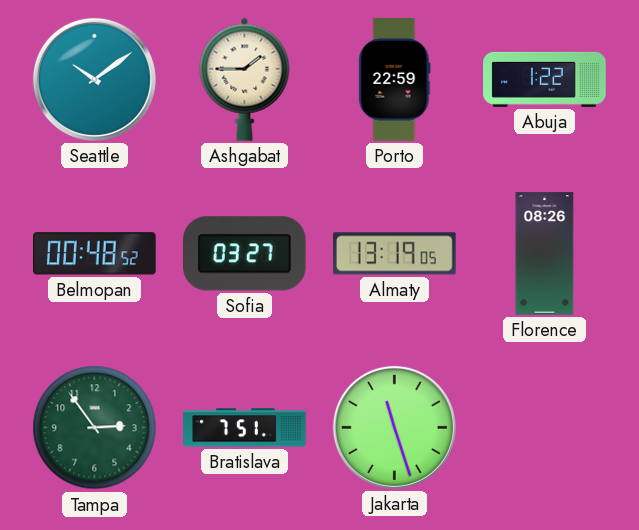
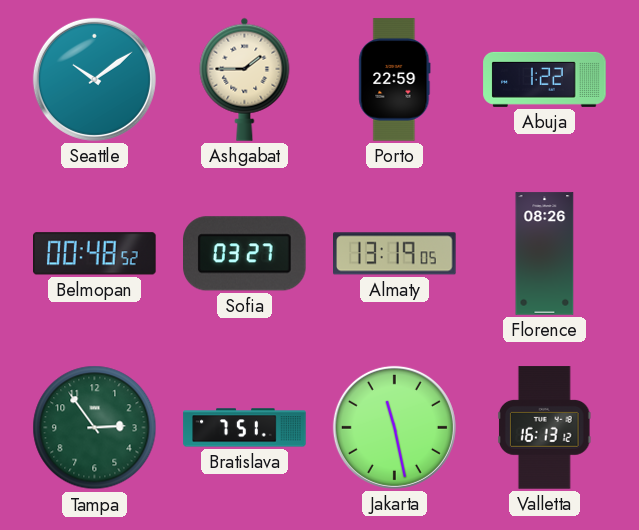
Jakarta: 11:27 -> 11:28 (394, 427)
Valletta: none -> 16:13 (544, 428)
